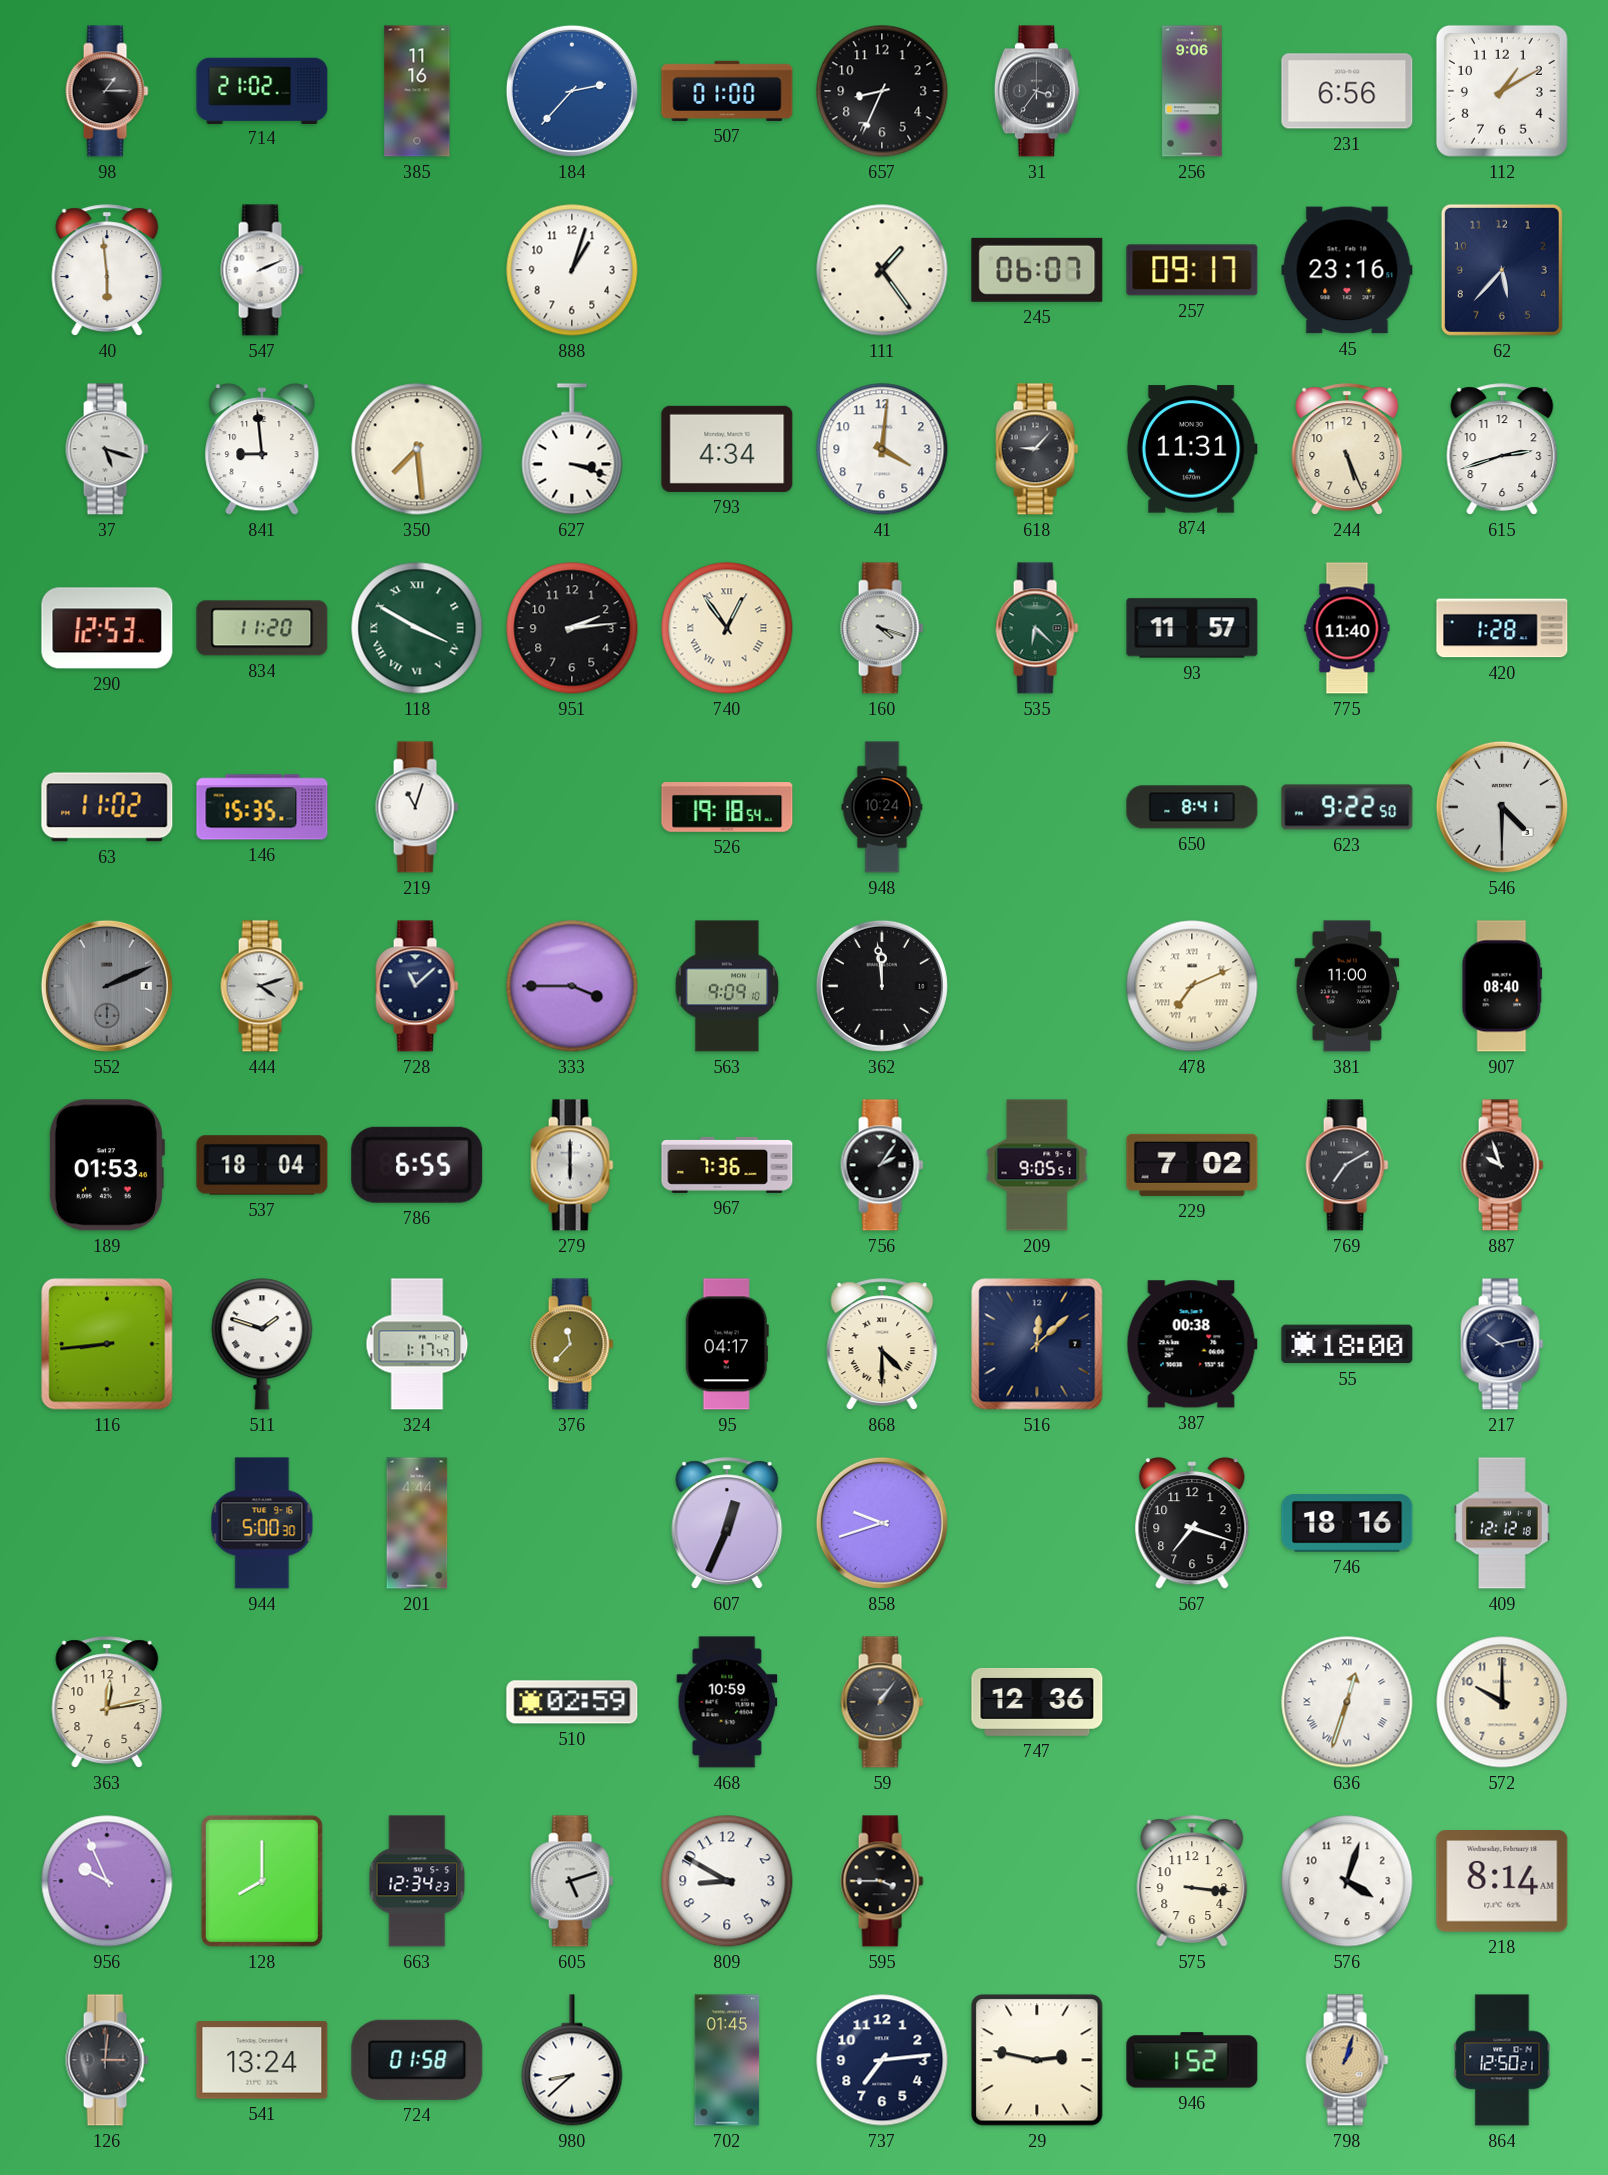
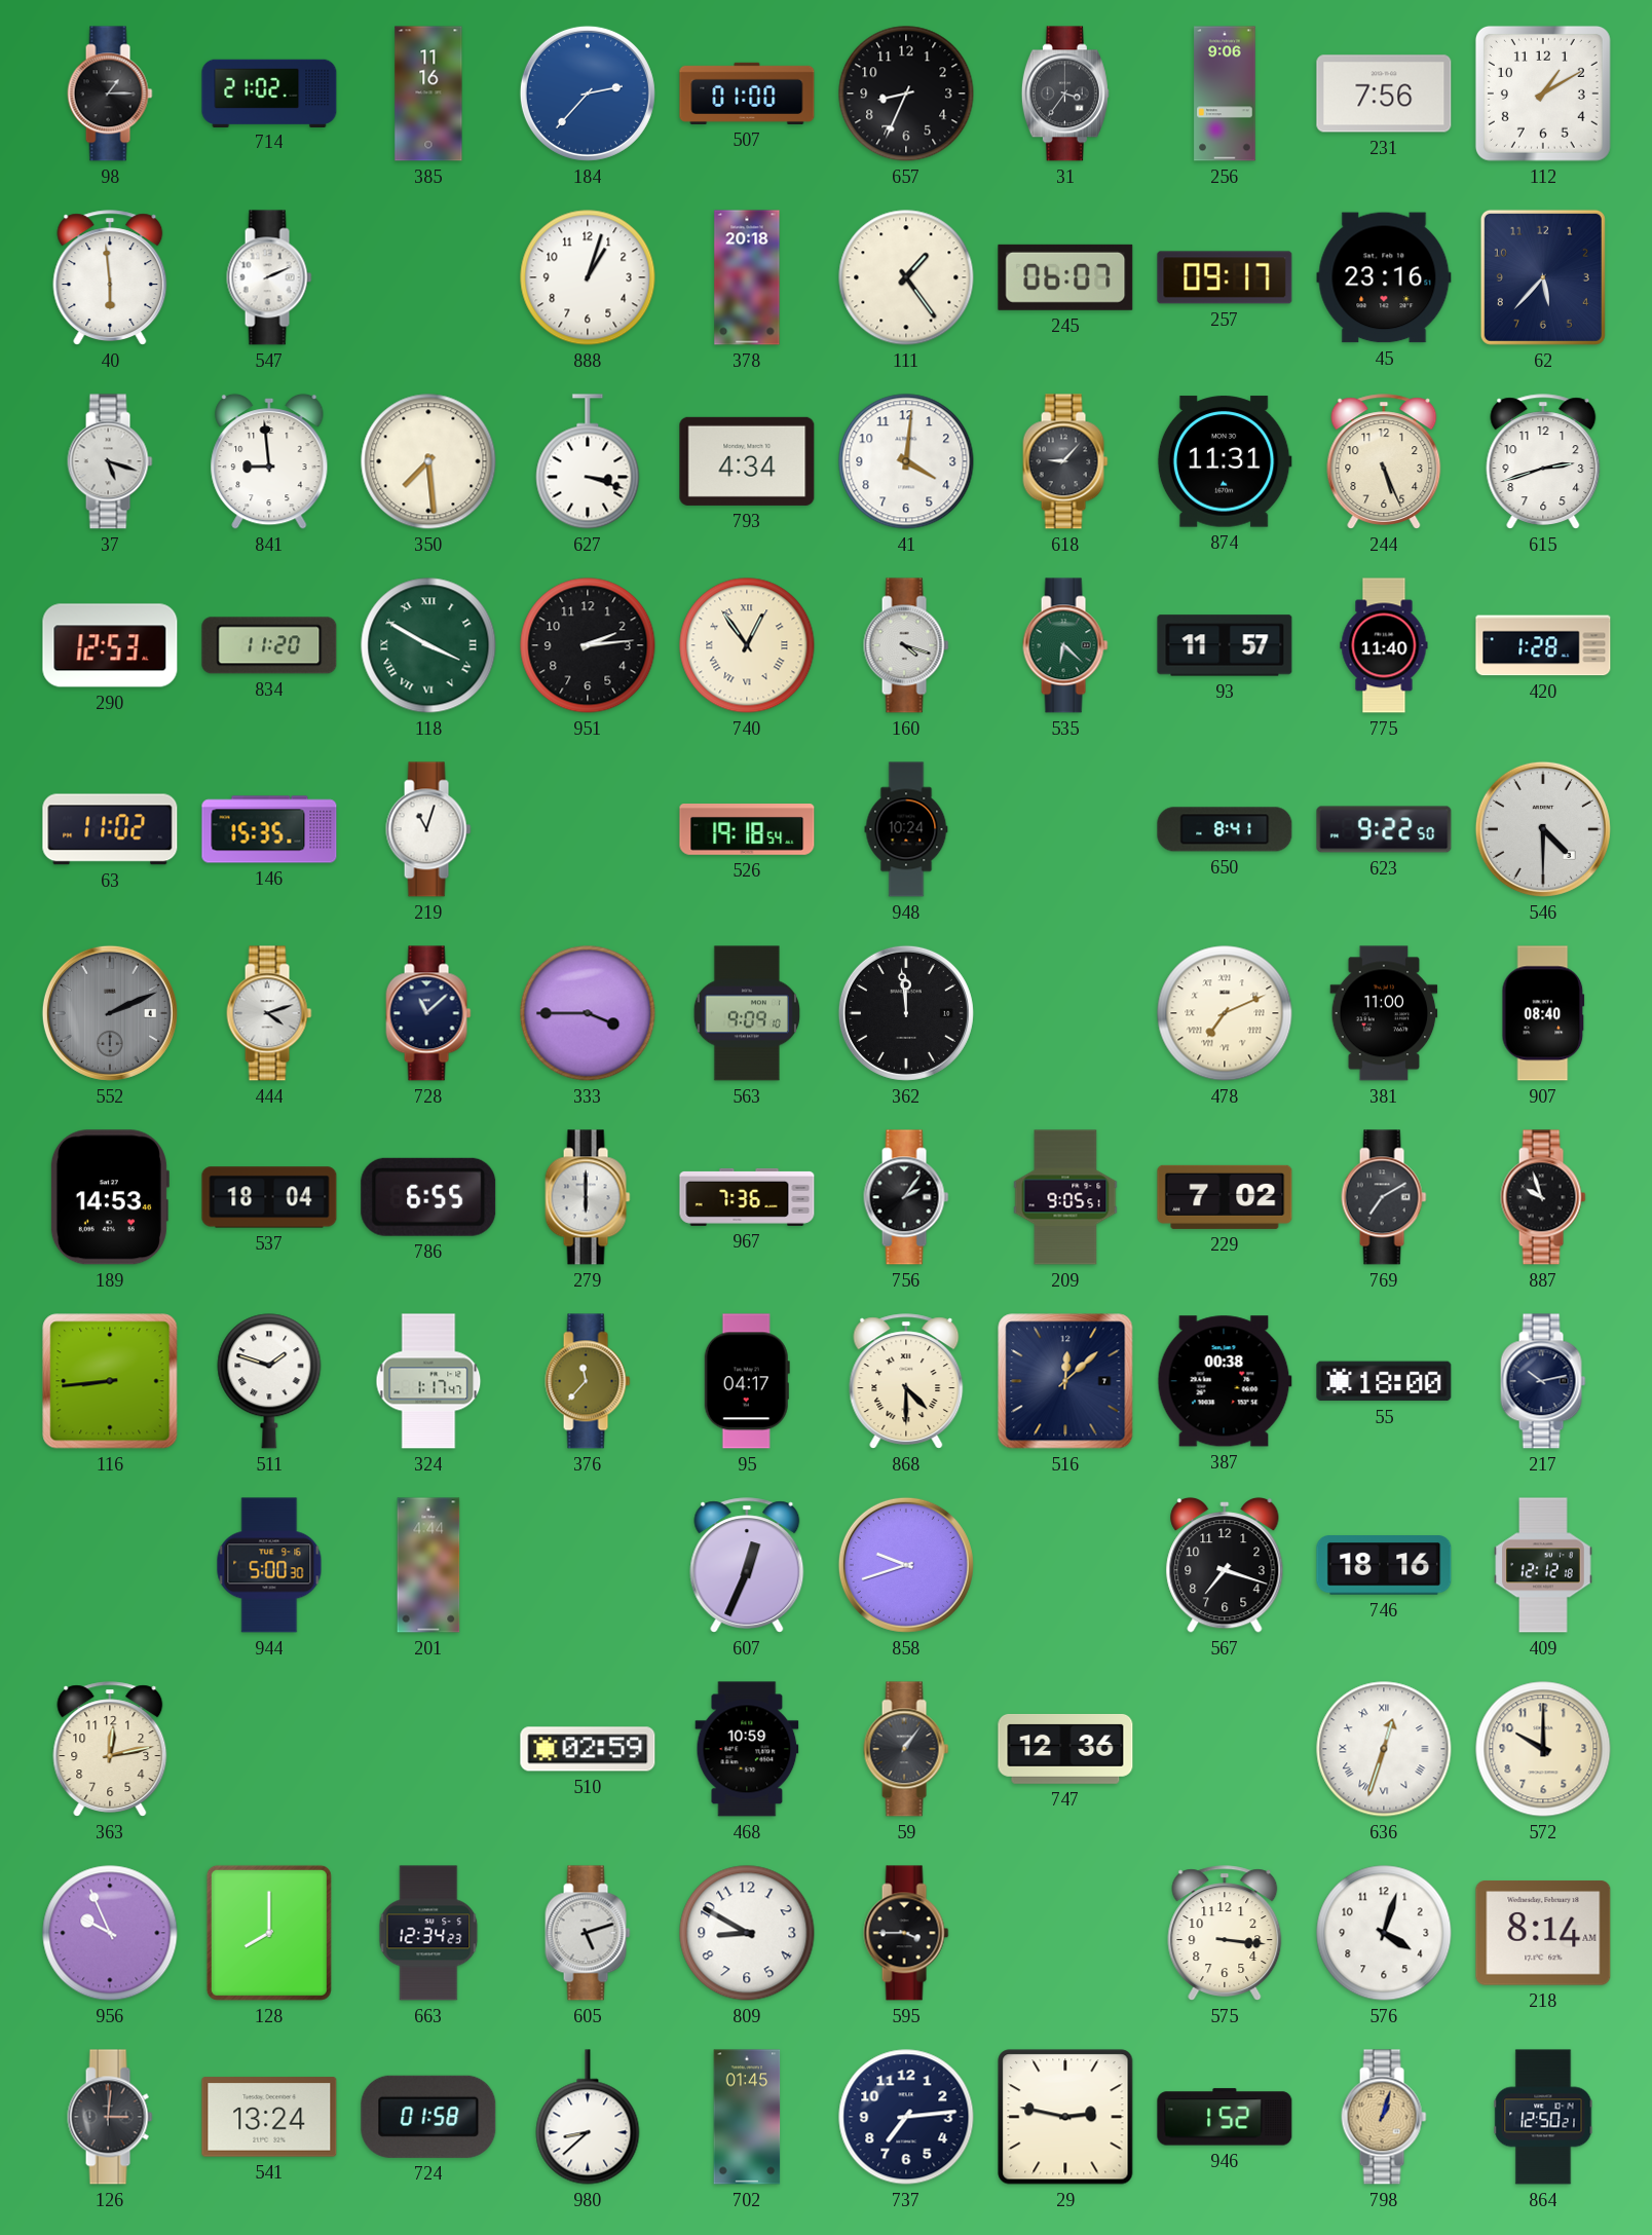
231: 6:56 -> 7:56 (1384, 94)
378: none -> 20:18 (747, 277)
189: 01:53 -> 14:53 (109, 1197)
